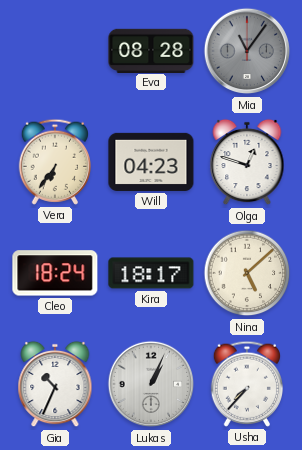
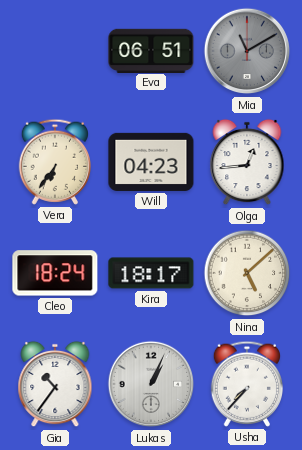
Eva: 08:28 -> 06:51 (151, 50)
Mia: 11:06 -> 11:10 (247, 51)
Olga: 12:48 -> 12:44 (247, 162)
Gia: 10:34 -> 10:36 (55, 384)
